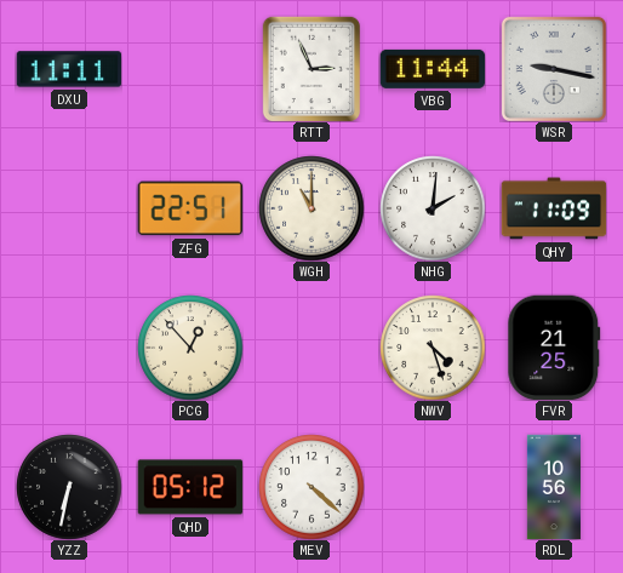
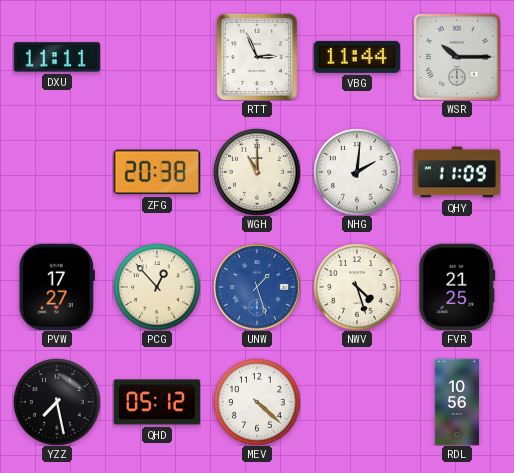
WSR: 9:17 -> 10:15 (457, 57)
ZFG: 22:51 -> 20:38 (157, 172)
PVW: none -> 17:27 (57, 287)
UNW: none -> 1:27 (257, 287)
YZZ: 6:32 -> 7:28 (57, 402)
